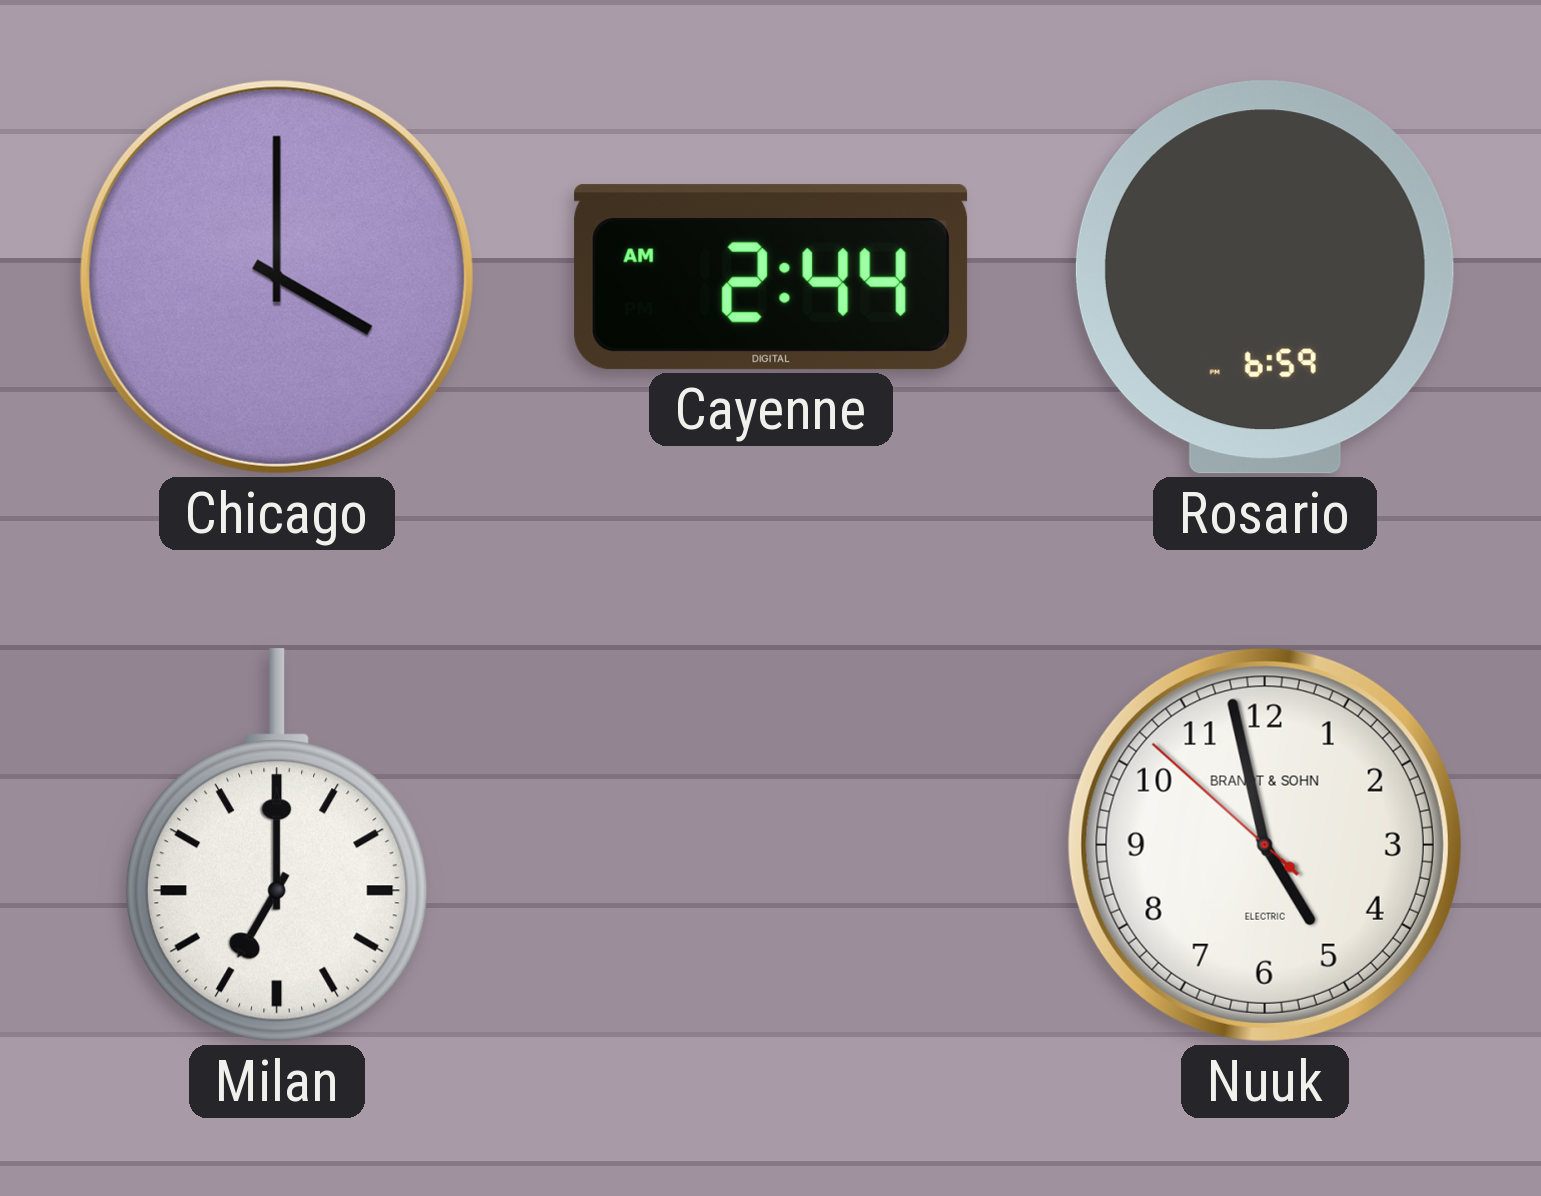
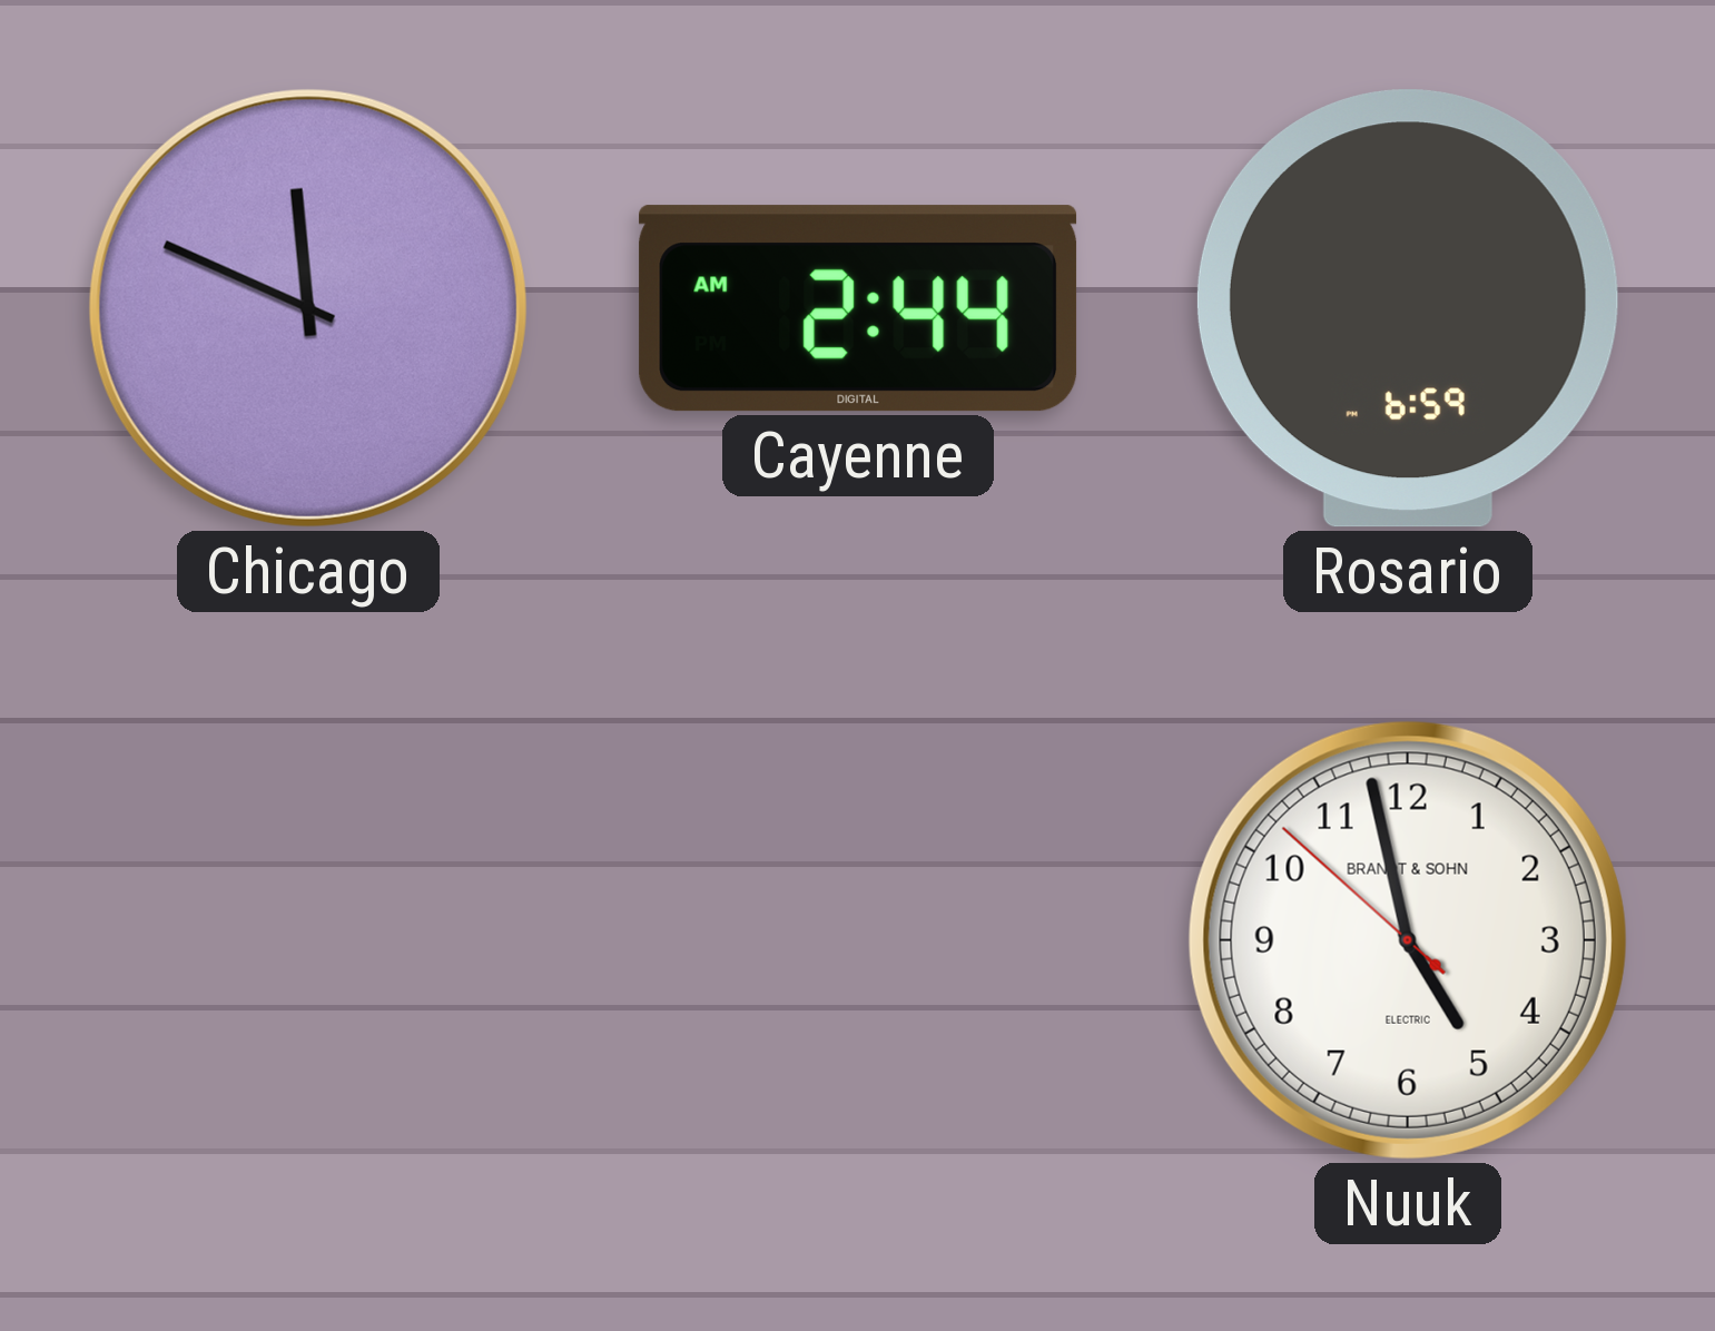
Chicago: 4:00 -> 11:49 (308, 308)
Milan: 7:00 -> none (277, 845)
